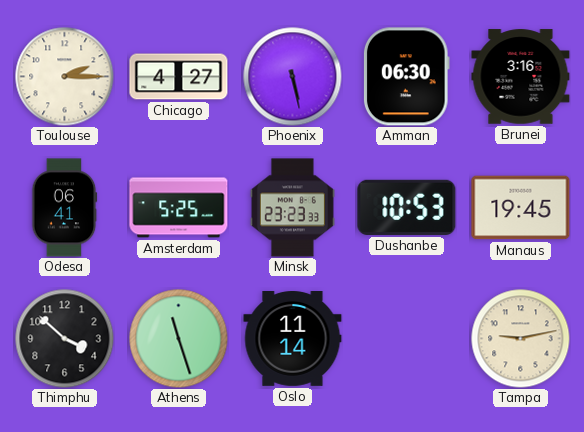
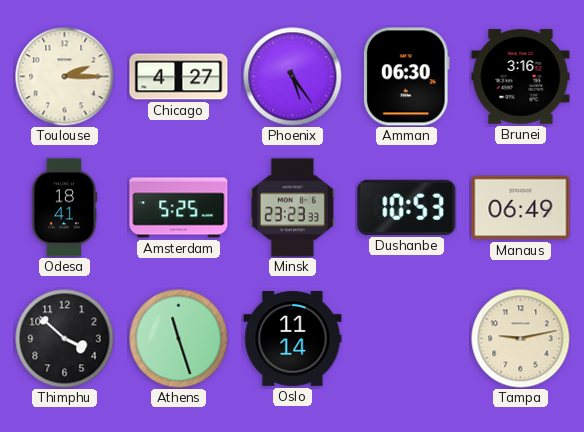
Phoenix: 5:28 -> 5:24 (293, 77)
Odesa: 06:41 -> 18:41 (64, 208)
Manaus: 19:45 -> 06:49 (521, 208)
